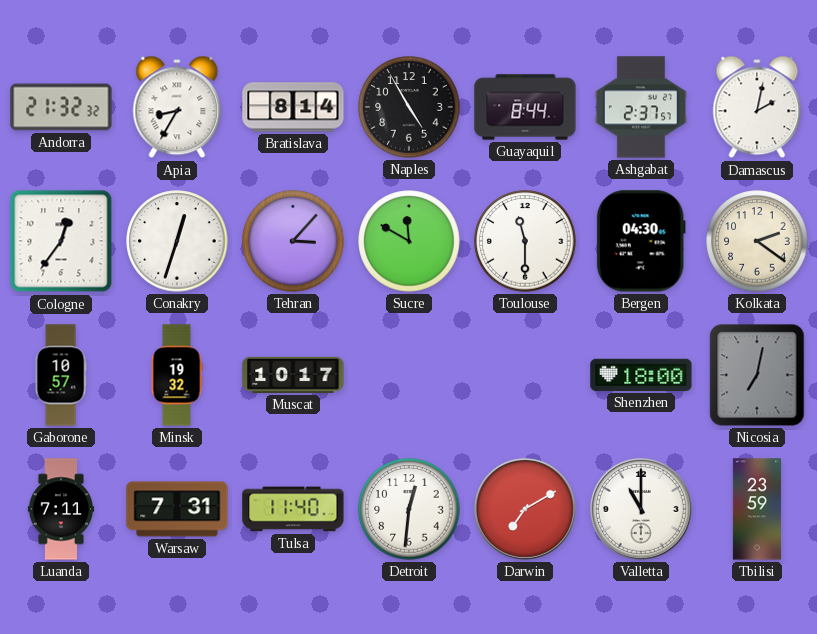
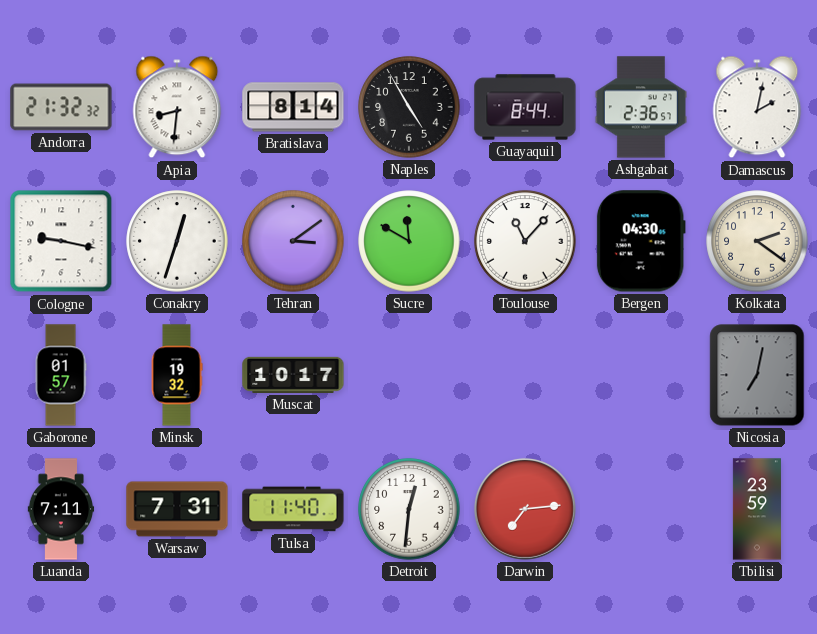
Apia: 8:35 -> 8:31 (177, 107)
Ashgabat: 2:37 -> 2:36 (641, 107)
Cologne: 12:36 -> 9:17 (61, 241)
Tehran: 3:07 -> 3:09 (293, 241)
Toulouse: 11:30 -> 11:07 (525, 241)
Gaborone: 10:57 -> 01:57 (61, 375)
Shenzhen: 18:00 -> none (641, 375)
Darwin: 7:10 -> 7:14 (525, 509)
Valletta: 11:00 -> none (641, 509)
